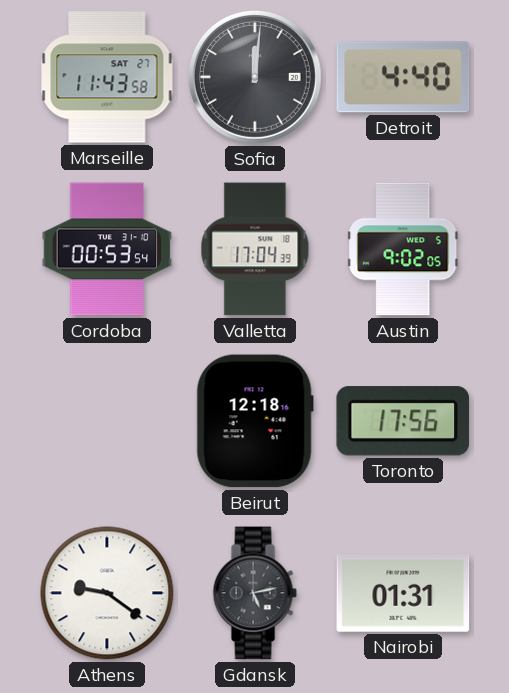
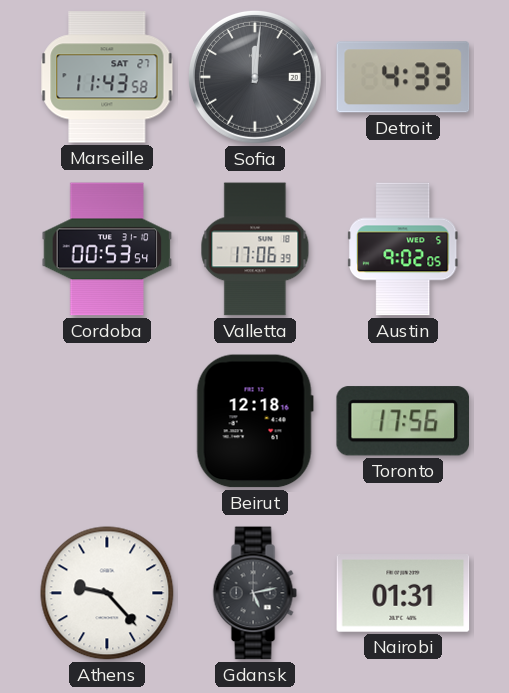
Detroit: 4:40 -> 4:33 (403, 77)
Valletta: 17:04 -> 17:06 (255, 249)
Athens: 9:21 -> 9:23 (107, 593)
